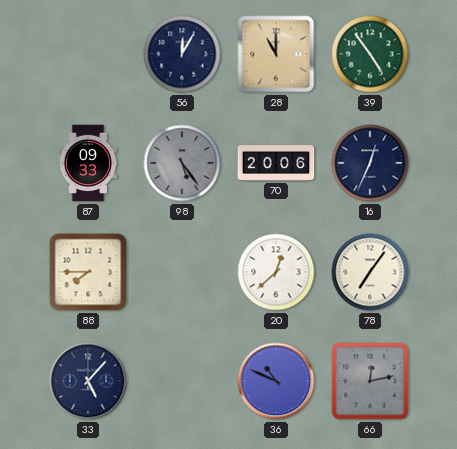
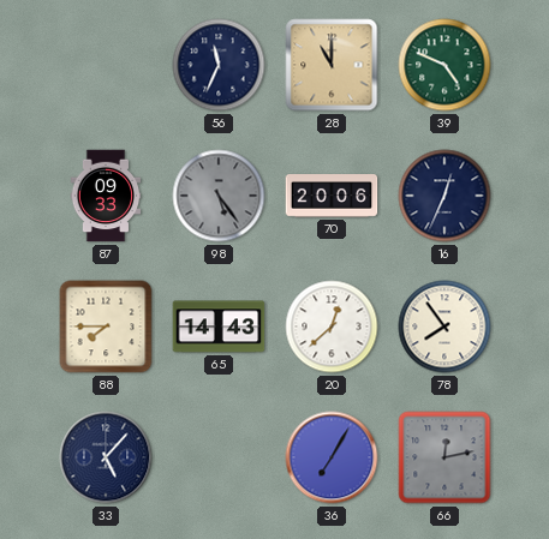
56: 12:05 -> 11:34 (219, 65)
39: 4:54 -> 4:49 (444, 65)
65: none -> 14:43 (219, 327)
78: 7:06 -> 7:54 (444, 327)
36: 10:49 -> 7:05 (332, 457)
